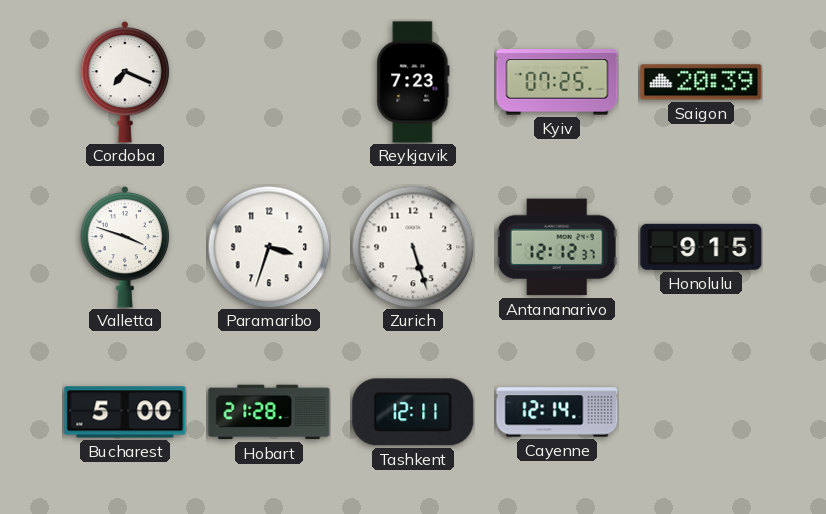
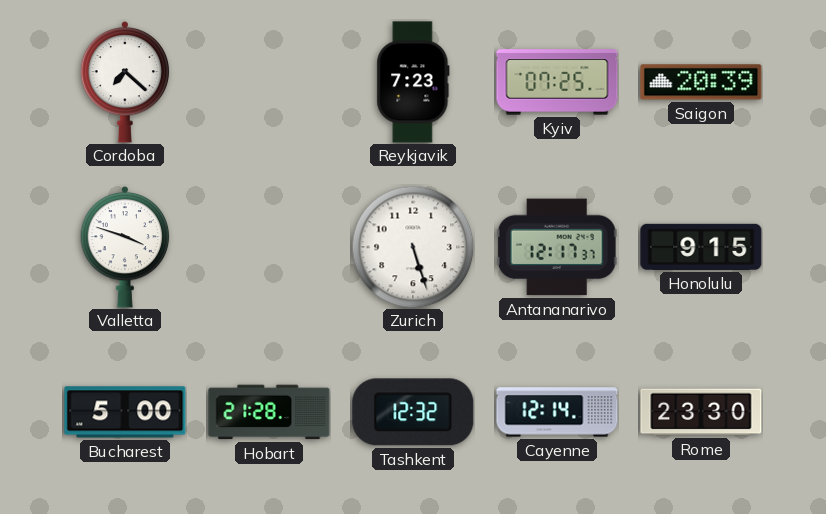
Cordoba: 7:19 -> 7:22 (125, 82)
Paramaribo: 3:33 -> none (269, 247)
Antananarivo: 12:12 -> 12:17 (557, 247)
Tashkent: 12:11 -> 12:32 (413, 412)
Rome: none -> 23:30 (701, 412)
